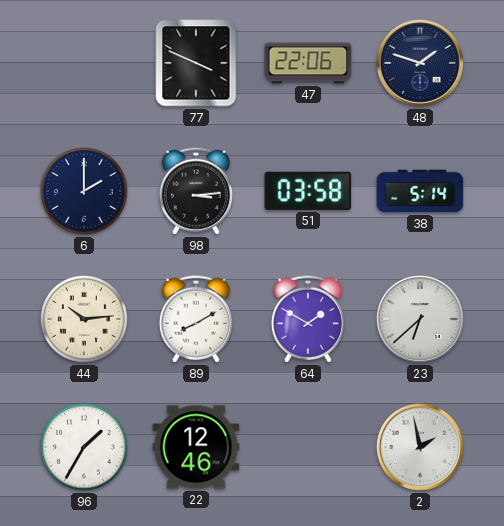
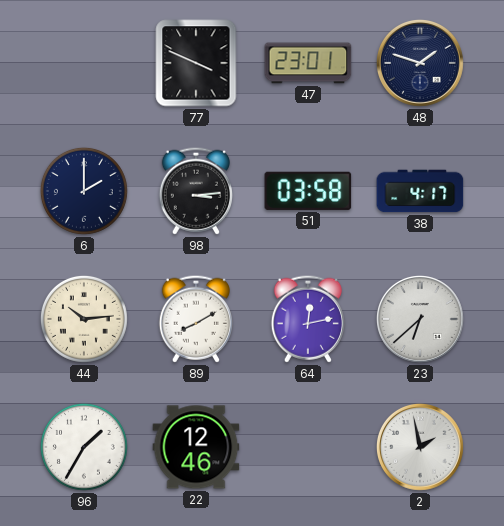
47: 22:06 -> 23:01 (308, 63)
38: 5:14 -> 4:17 (420, 191)
64: 1:50 -> 12:13 (308, 319)
